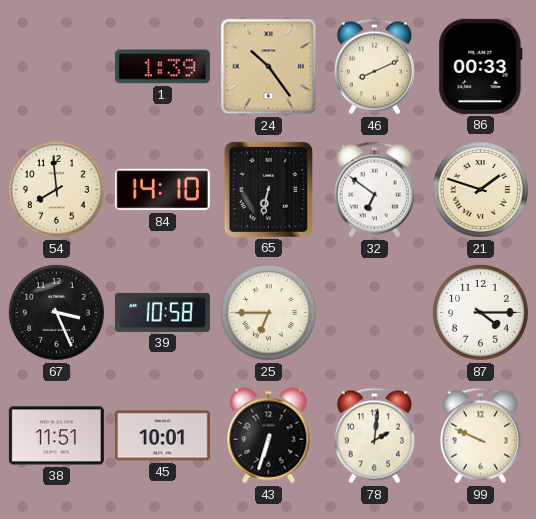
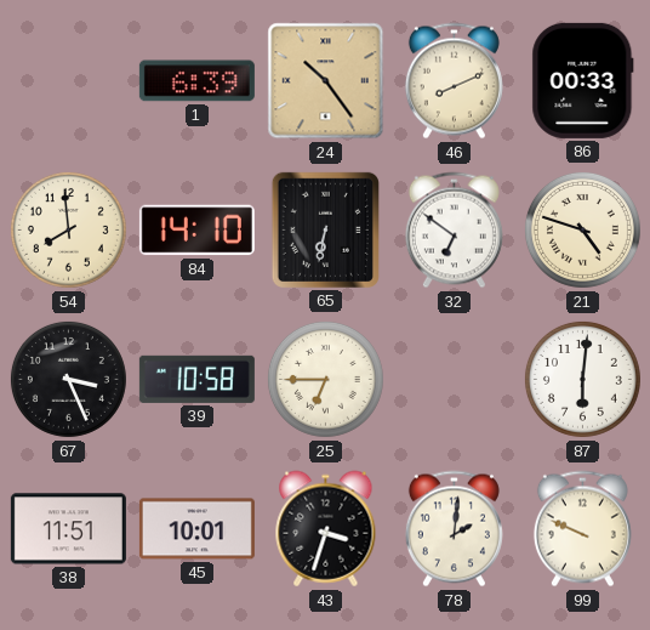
1: 1:39 -> 6:39 (196, 81)
21: 1:48 -> 4:48 (582, 229)
87: 4:15 -> 6:01 (582, 379)
43: 6:33 -> 3:33 (326, 529)
